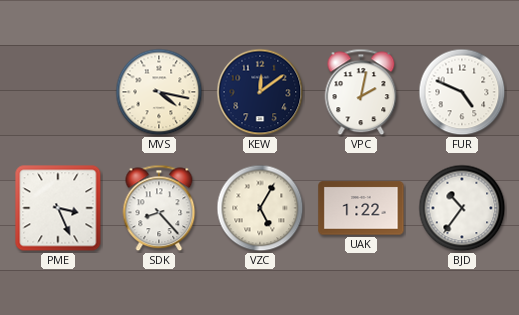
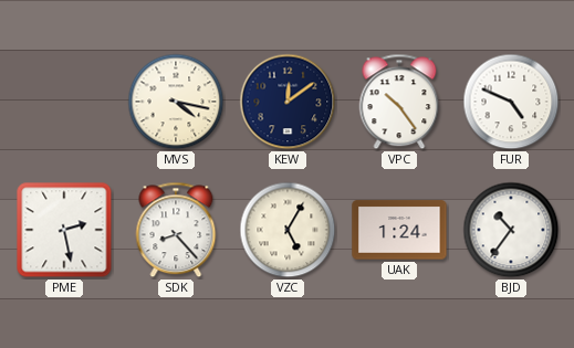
VPC: 2:02 -> 10:24 (399, 102)
PME: 3:26 -> 2:28 (64, 230)
UAK: 1:22 -> 1:24 (399, 230)
